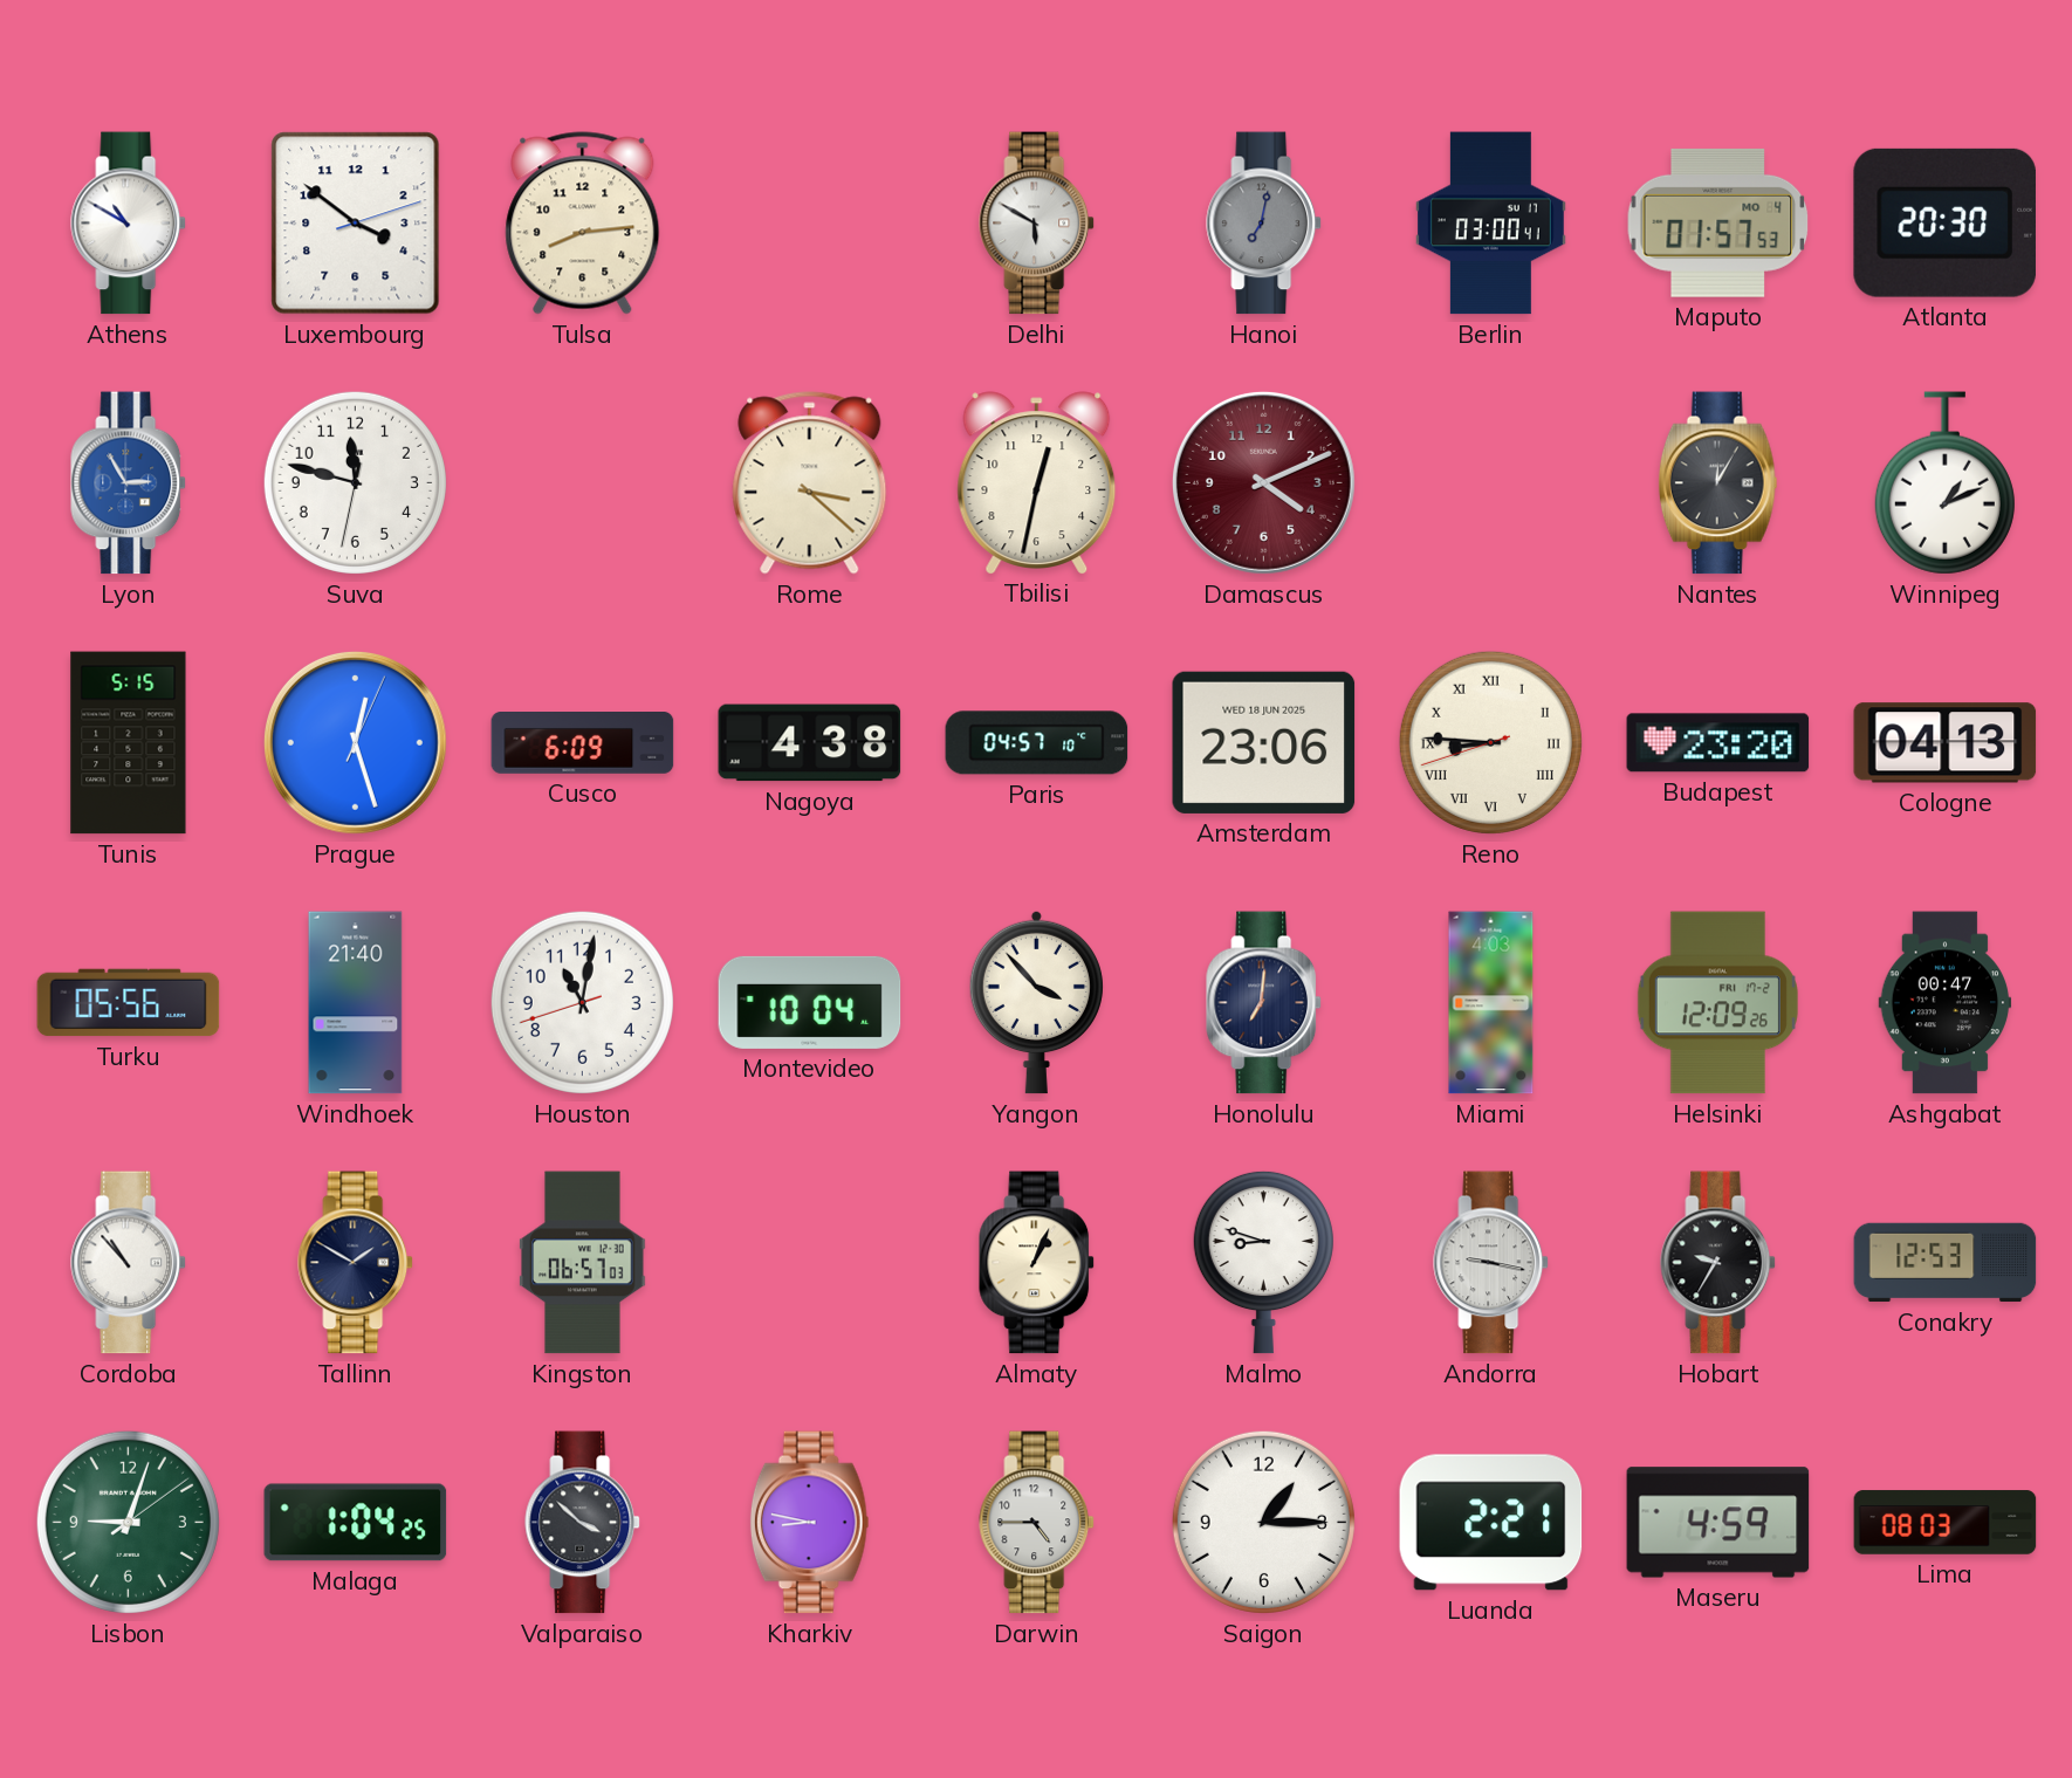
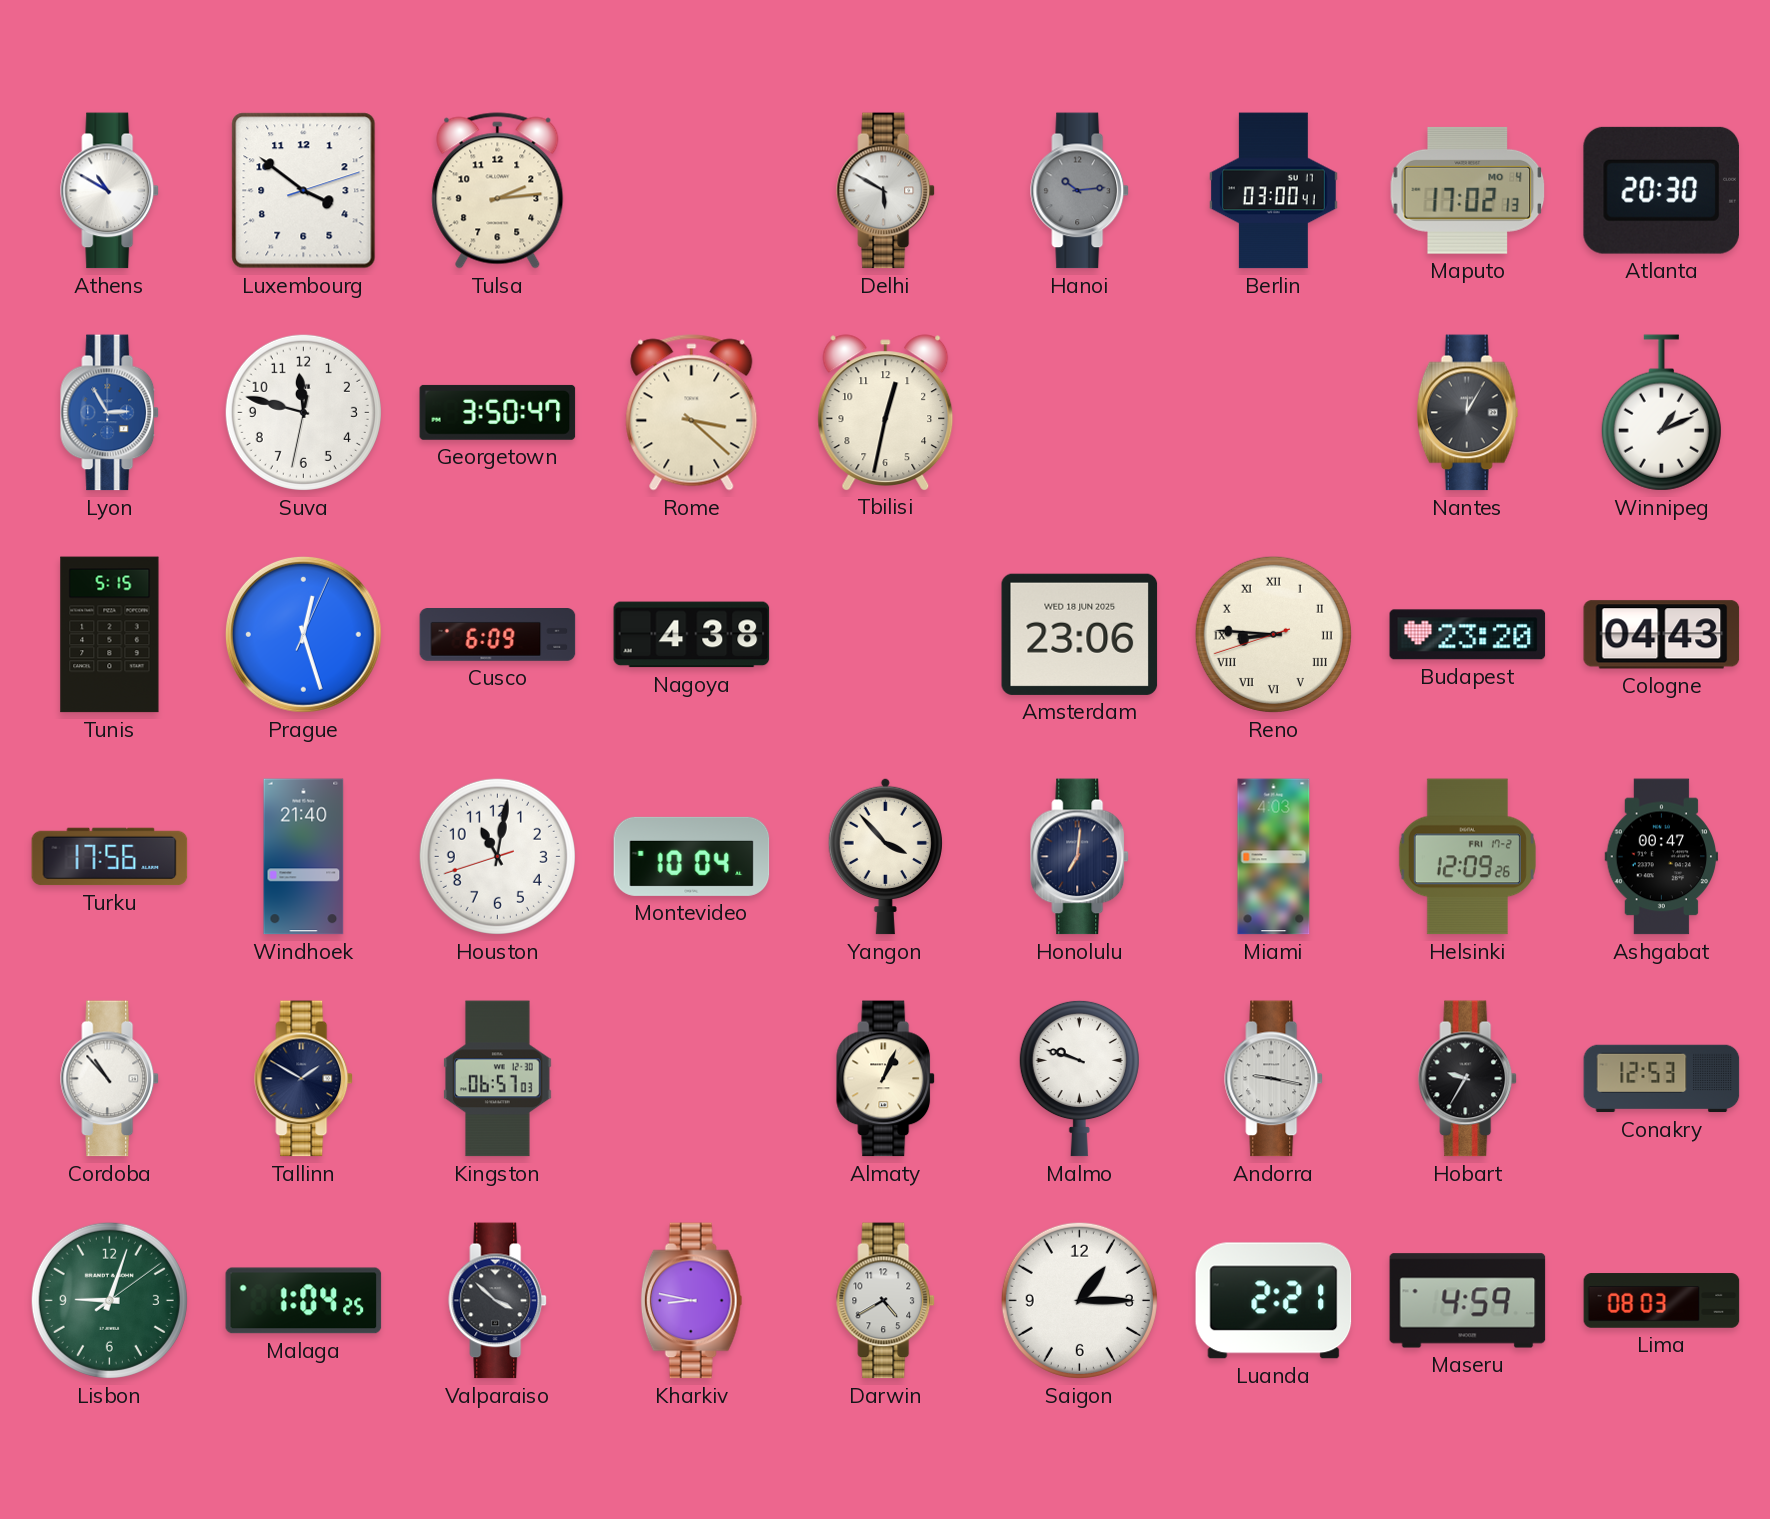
Tulsa: 8:14 -> 2:14 (498, 191)
Hanoi: 7:02 -> 10:14 (1080, 191)
Maputo: 01:57 -> 17:02 (1468, 190)
Georgetown: none -> 3:50 (498, 412)
Damascus: 4:11 -> none (1263, 482)
Paris: 04:57 -> none (1037, 743)
Cologne: 04:13 -> 04:43 (1662, 635)
Turku: 05:56 -> 17:56 (110, 857)
Malmo: 8:48 -> 9:48 (1079, 1078)
Darwin: 4:45 -> 4:40 (886, 1301)
